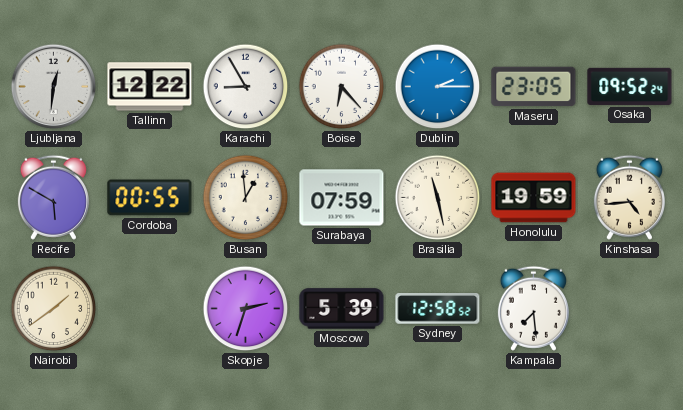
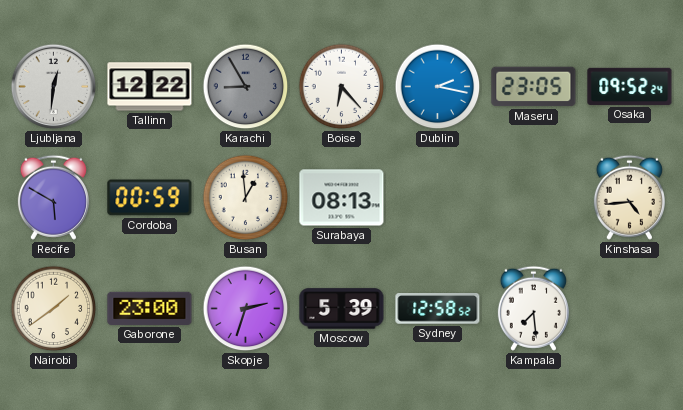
Karachi dial: white -> grey (246, 87)
Dublin: 2:15 -> 2:17 (438, 87)
Cordoba: 00:55 -> 00:59 (150, 198)
Surabaya: 07:59 -> 08:13 (342, 198)
Brasilia: 11:28 -> none (438, 198)
Honolulu: 19:59 -> none (534, 198)
Gaborone: none -> 23:00 (150, 308)
